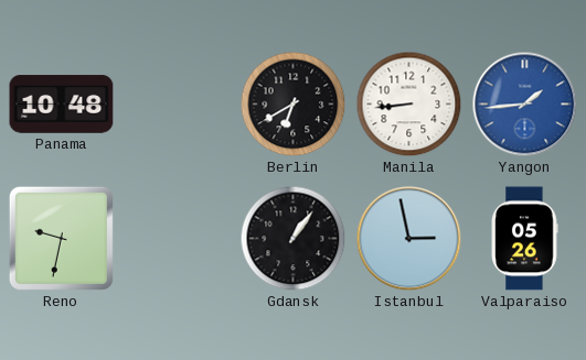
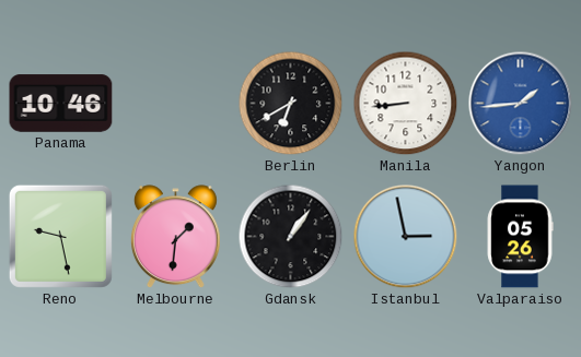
Panama: 10:48 -> 10:46 (61, 104)
Reno: 9:32 -> 9:28 (60, 236)
Melbourne: none -> 1:31 (175, 237)
